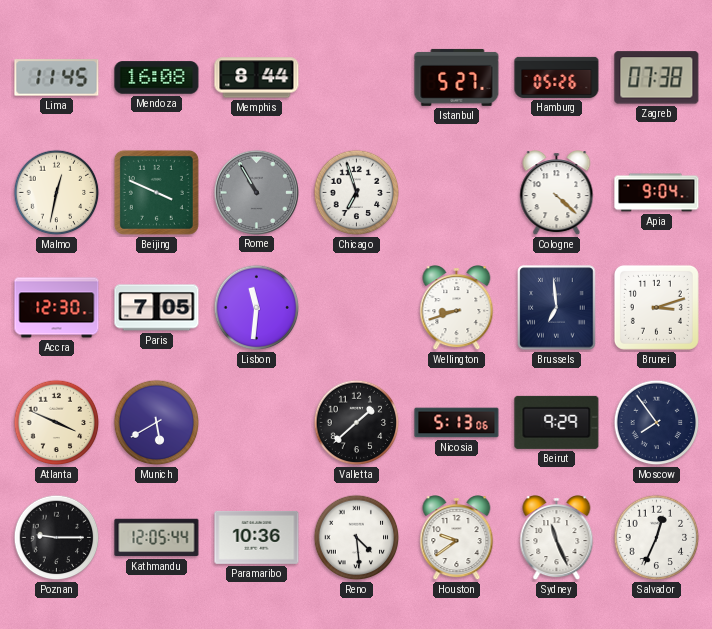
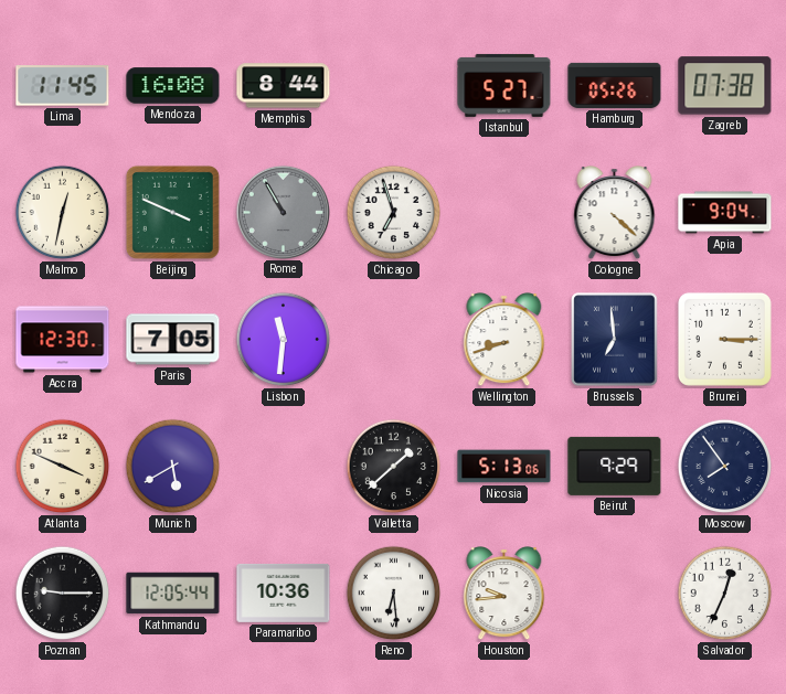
Brunei: 3:12 -> 3:15 (724, 339)
Reno: 4:29 -> 6:29 (394, 594)
Houston: 9:39 -> 9:44 (504, 594)
Sydney: 11:26 -> none (557, 538)
